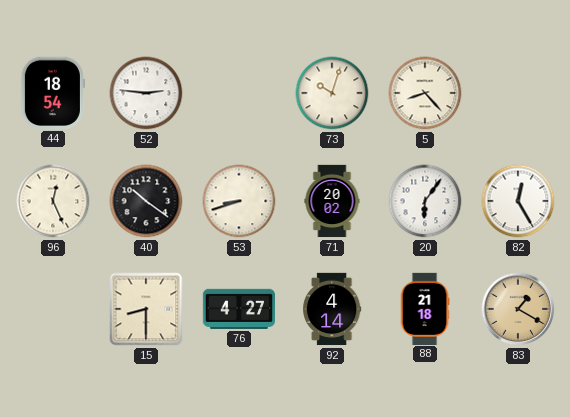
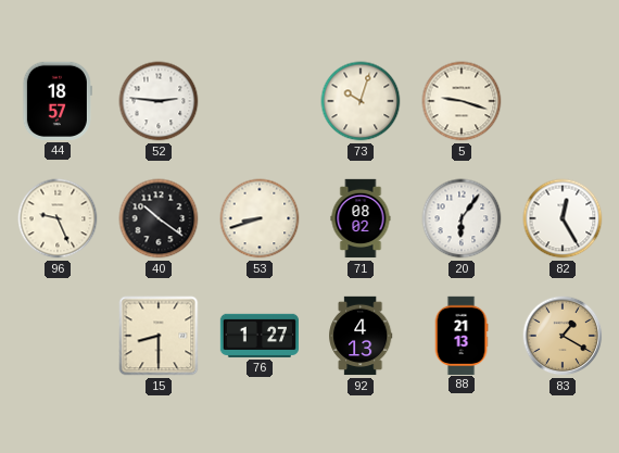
44: 18:54 -> 18:57 (58, 101)
5: 8:23 -> 9:18 (462, 101)
96: 12:26 -> 9:26 (58, 218)
71: 20:02 -> 08:02 (361, 218)
76: 4:27 -> 1:27 (258, 336)
92: 4:14 -> 4:13 (362, 336)
88: 21:18 -> 21:13 (462, 335)
